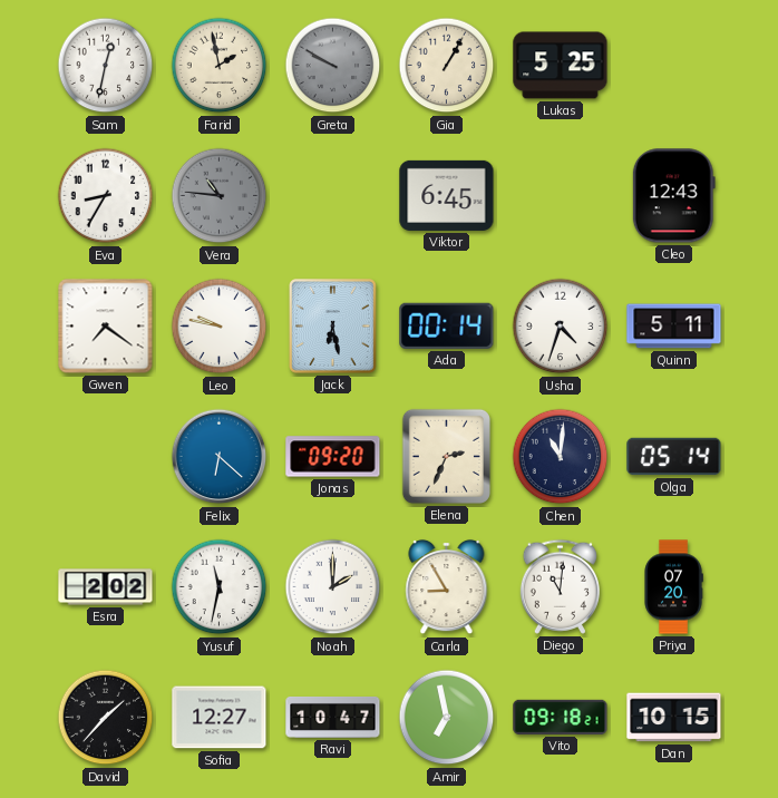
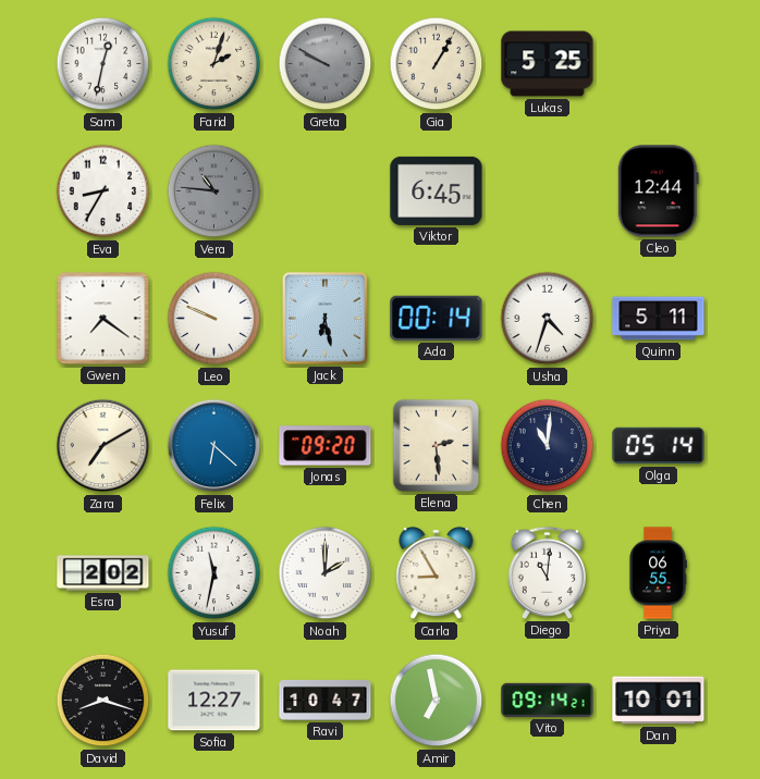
Farid: 1:58 -> 2:03 (214, 64)
Cleo: 12:43 -> 12:44 (658, 191)
Leo: 9:47 -> 9:49 (214, 319)
Zara: none -> 7:10 (103, 446)
Elena: 2:34 -> 2:29 (436, 445)
Priya: 07:20 -> 06:55 (658, 573)
David: 1:37 -> 8:18 (103, 701)
Vito: 09:18 -> 09:14 (548, 700)
Dan: 10:15 -> 10:01 (659, 701)
